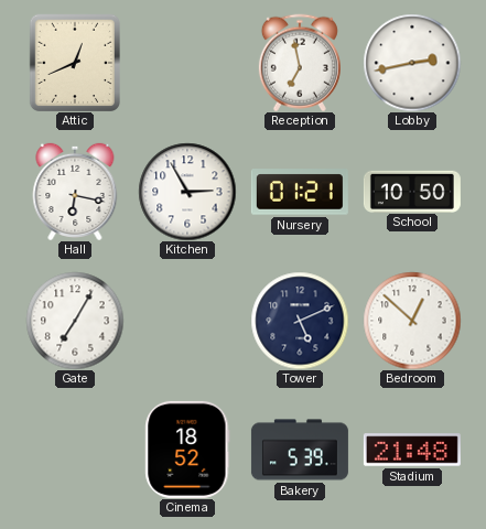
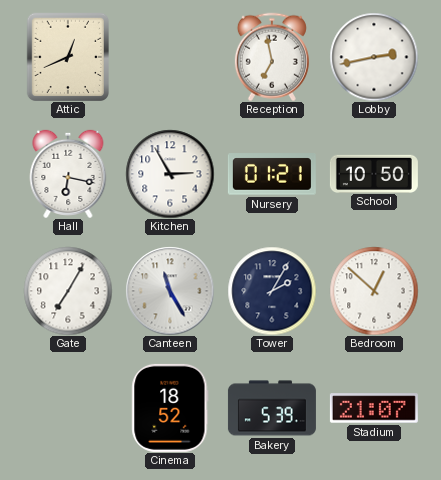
Canteen: none -> 11:25 (170, 291)
Tower: 5:11 -> 2:05 (272, 291)
Stadium: 21:48 -> 21:07 (374, 408)
